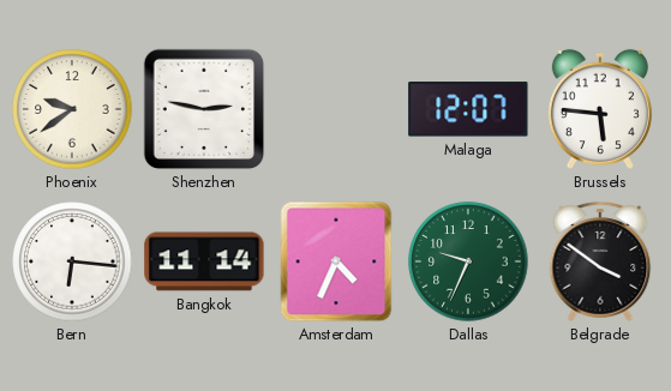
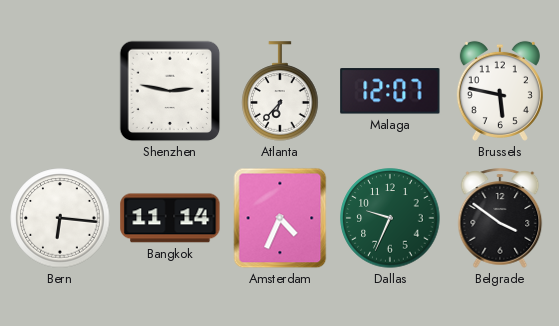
Phoenix: 9:39 -> none (72, 109)
Atlanta: none -> 6:37 (280, 91)
Brussels: 5:46 -> 5:47 (500, 91)
